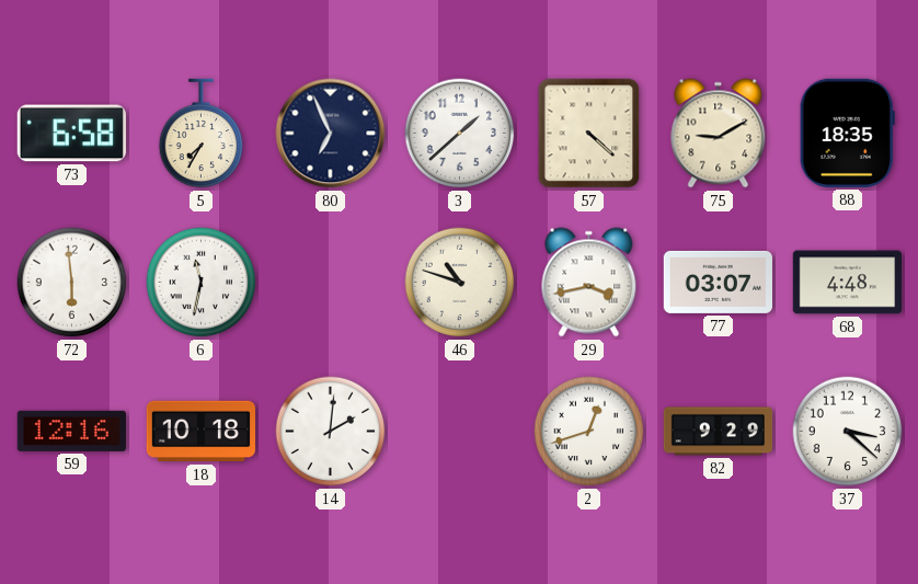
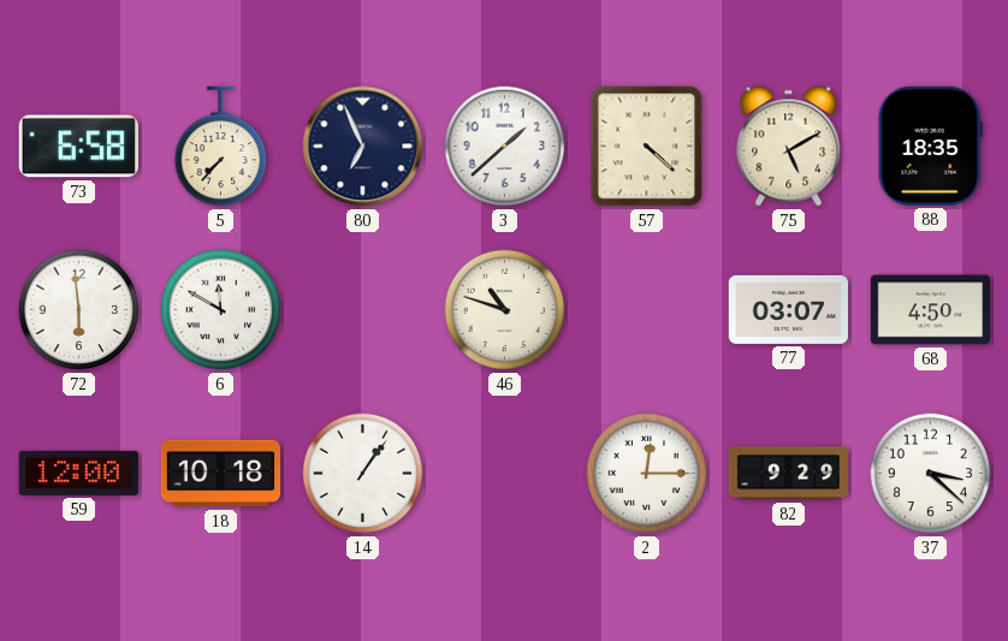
5: 7:35 -> 7:37 (221, 147)
75: 9:10 -> 5:10 (789, 147)
6: 11:32 -> 11:50 (221, 310)
29: 3:43 -> none (589, 283)
68: 4:48 -> 4:50 (930, 310)
59: 12:16 -> 12:00 (78, 473)
14: 2:01 -> 1:06 (363, 474)
2: 12:42 -> 12:15 (647, 474)
